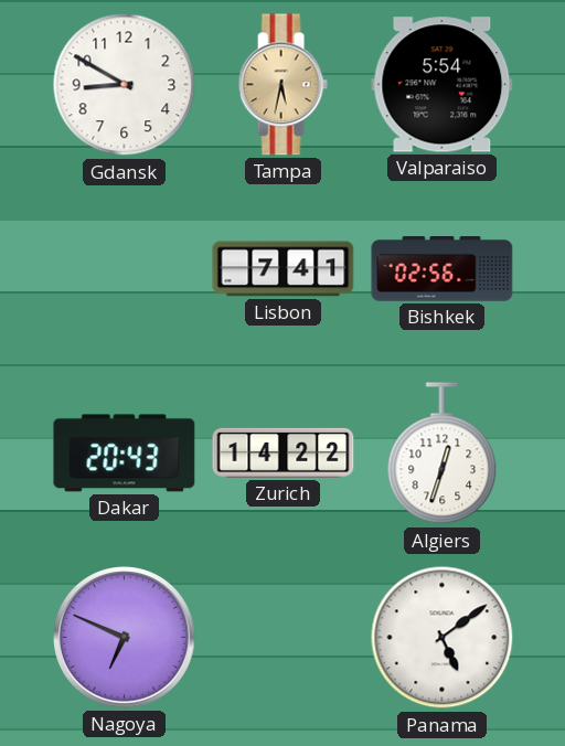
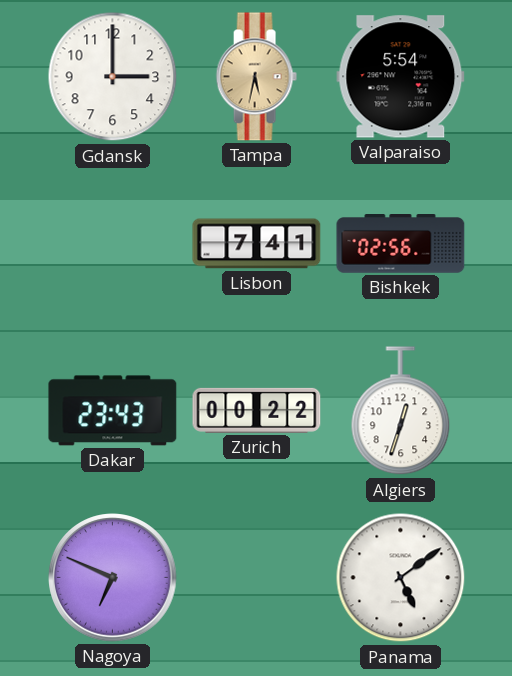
Gdansk: 8:50 -> 3:00 (113, 77)
Dakar: 20:43 -> 23:43 (113, 411)
Zurich: 14:22 -> 00:22 (257, 410)
